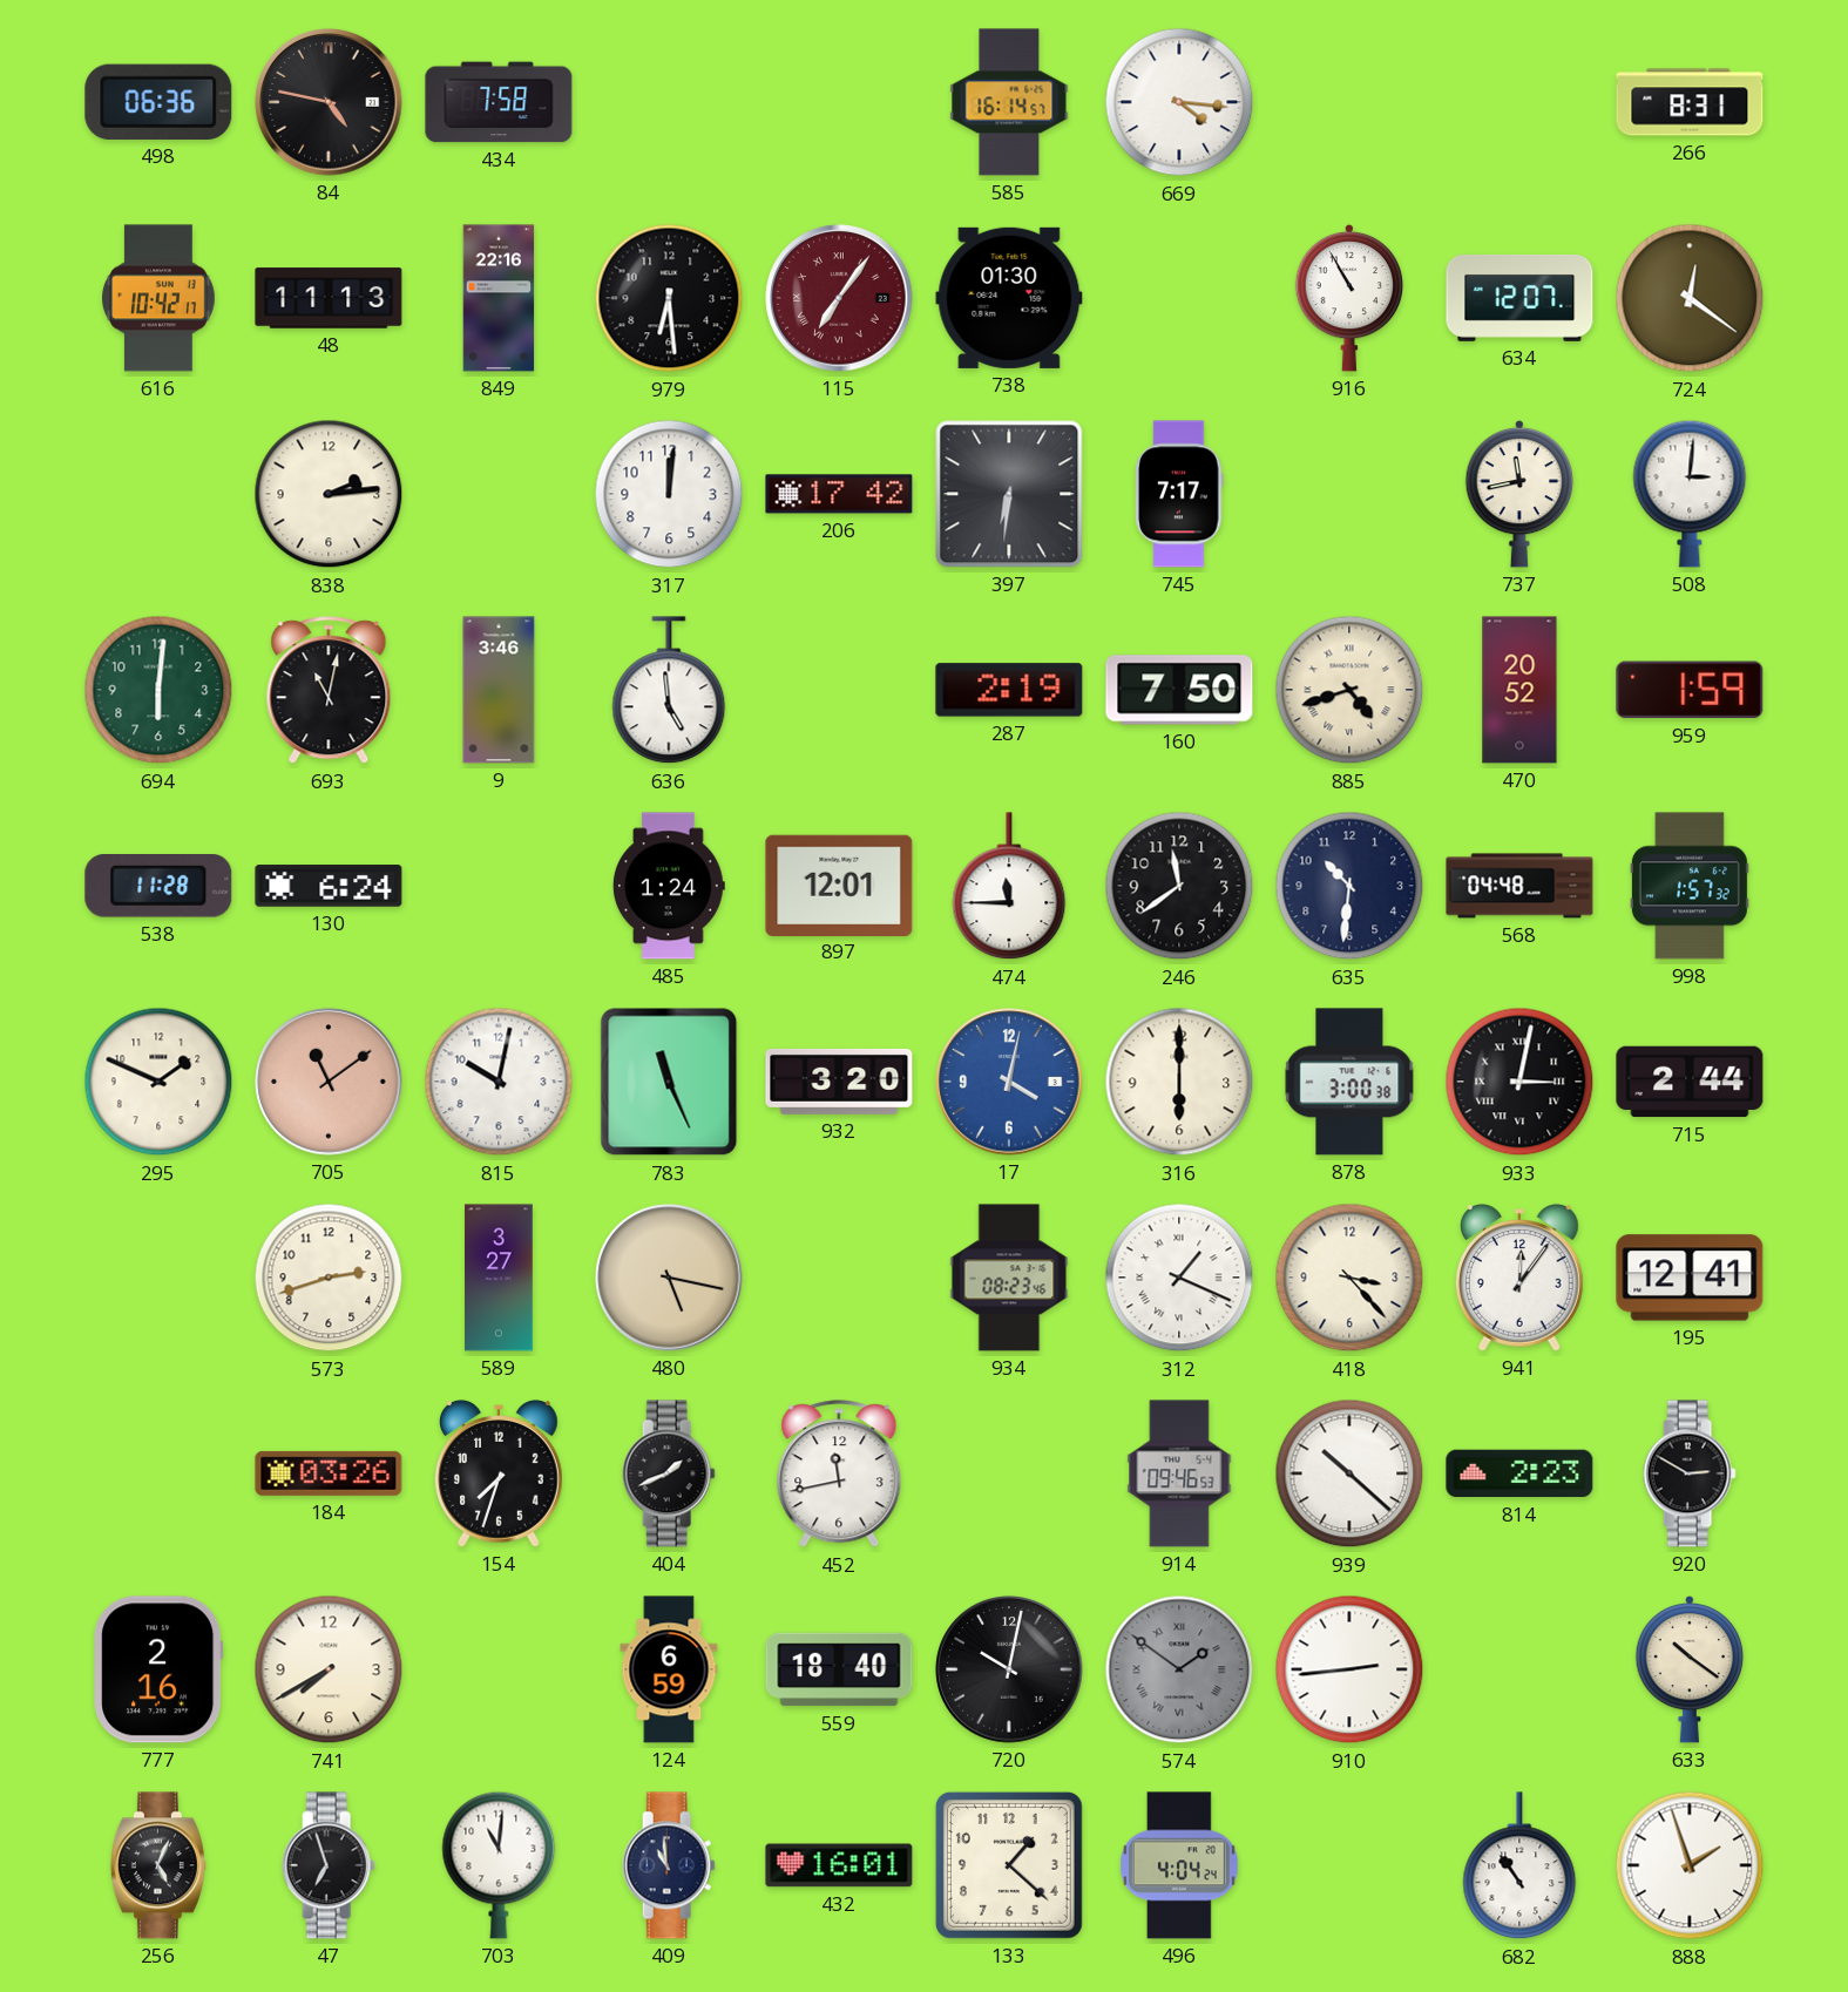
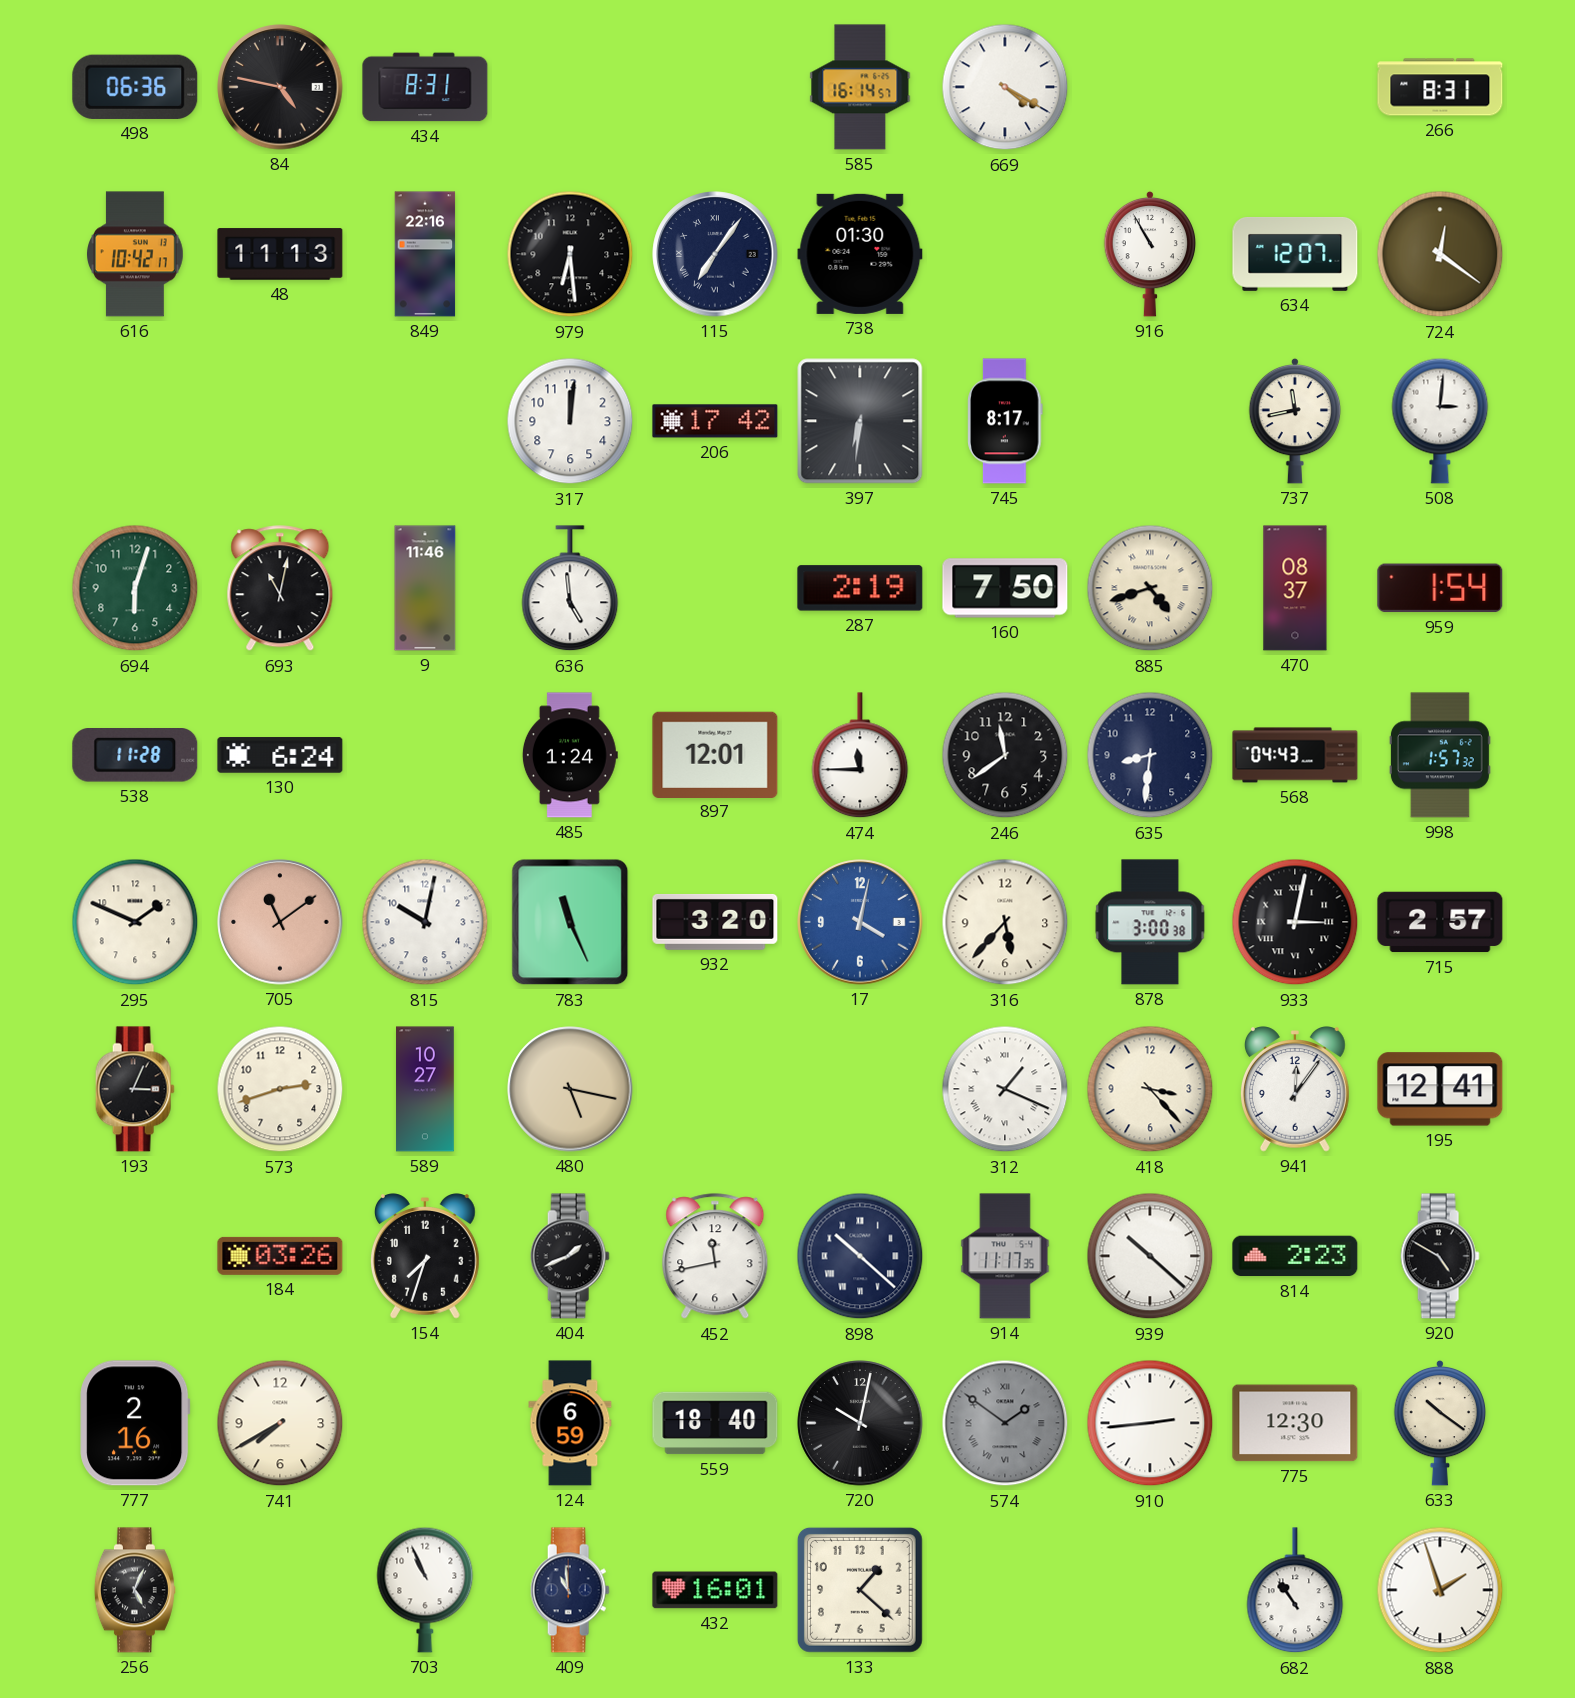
434: 7:58 -> 8:31 (425, 87)
669: 4:16 -> 4:20 (1005, 87)
115 dial: burgundy -> navy (715, 254)
838: 2:14 -> none (329, 494)
745: 7:17 -> 8:17 (1005, 421)
694: 6:01 -> 6:03 (135, 588)
9: 3:46 -> 11:46 (425, 588)
470: 20:52 -> 08:37 (1295, 588)
959: 1:59 -> 1:54 (1440, 588)
635: 10:31 -> 8:31 (1150, 755)
568: 04:48 -> 04:43 (1295, 755)
316: 6:00 -> 5:37 (1005, 922)
715: 2:44 -> 2:57 (1440, 922)
193: none -> 3:04 (135, 1089)
589: 3:27 -> 10:27 (425, 1089)
934: 08:23 -> none (1009, 1278)
898: none -> 10:22 (860, 1256)
914: 09:46 -> 11:17 (1005, 1256)
920: 2:50 -> 4:50 (1440, 1256)
775: none -> 12:30 (1295, 1423)
47: 6:57 -> none (329, 1865)
703: 11:01 -> 10:56 (425, 1590)
496: 4:04 -> none (1179, 1865)
